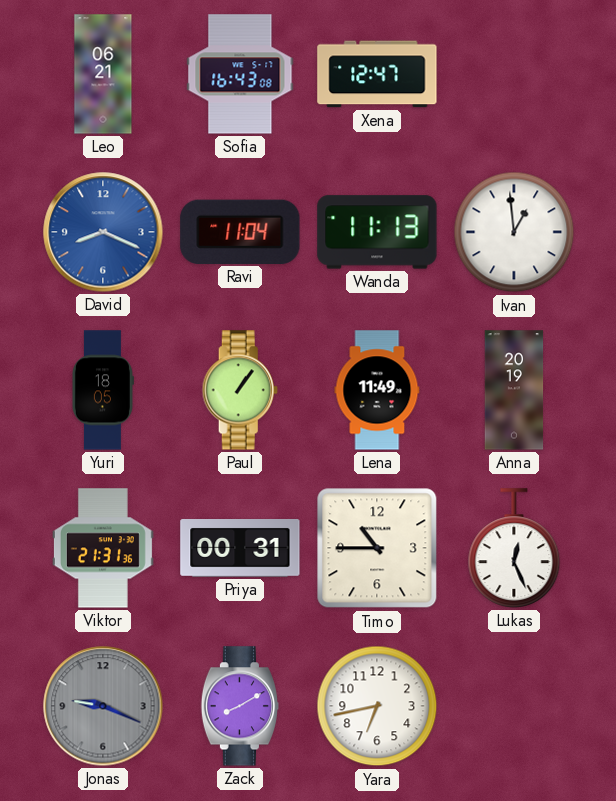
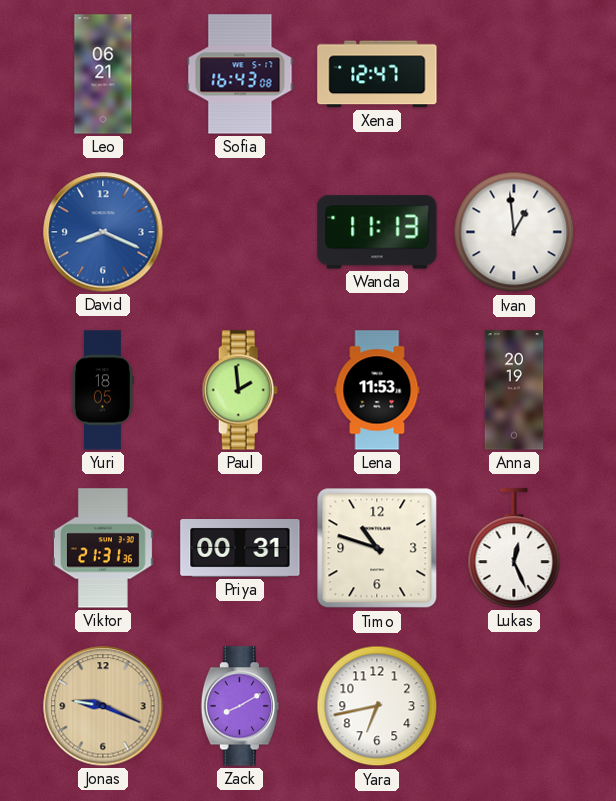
Ravi: 11:04 -> none (240, 232)
Paul: 1:06 -> 1:59 (240, 390)
Lena: 11:49 -> 11:53 (377, 390)
Timo: 10:45 -> 10:48 (377, 548)
Jonas dial: grey -> champagne (103, 706)
